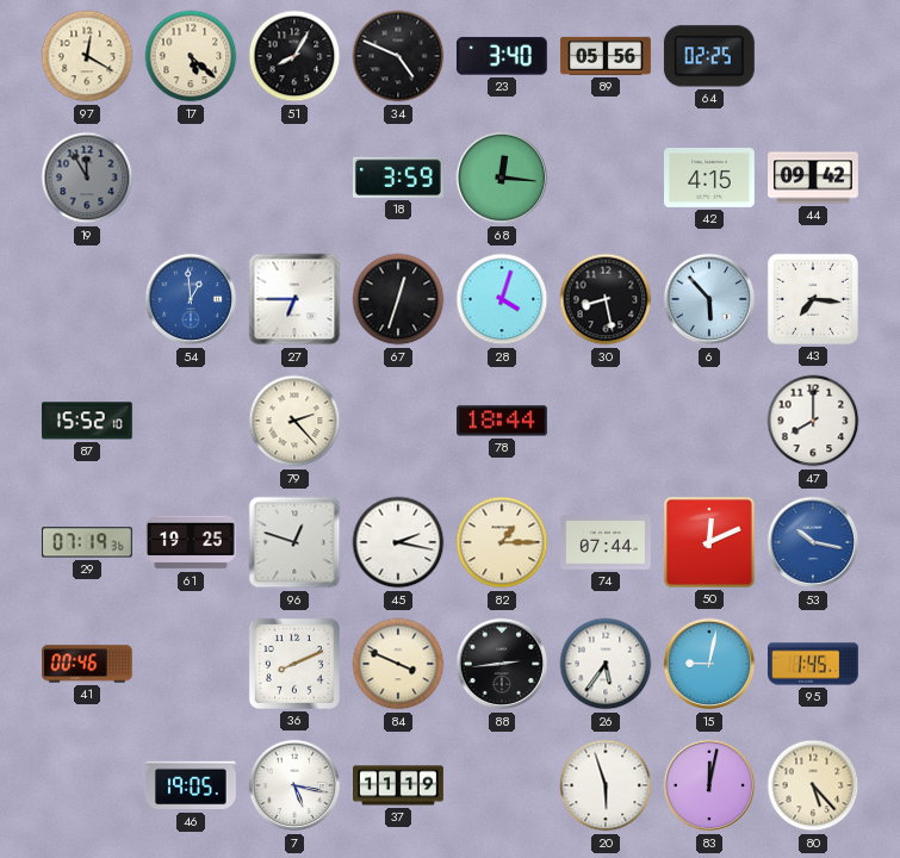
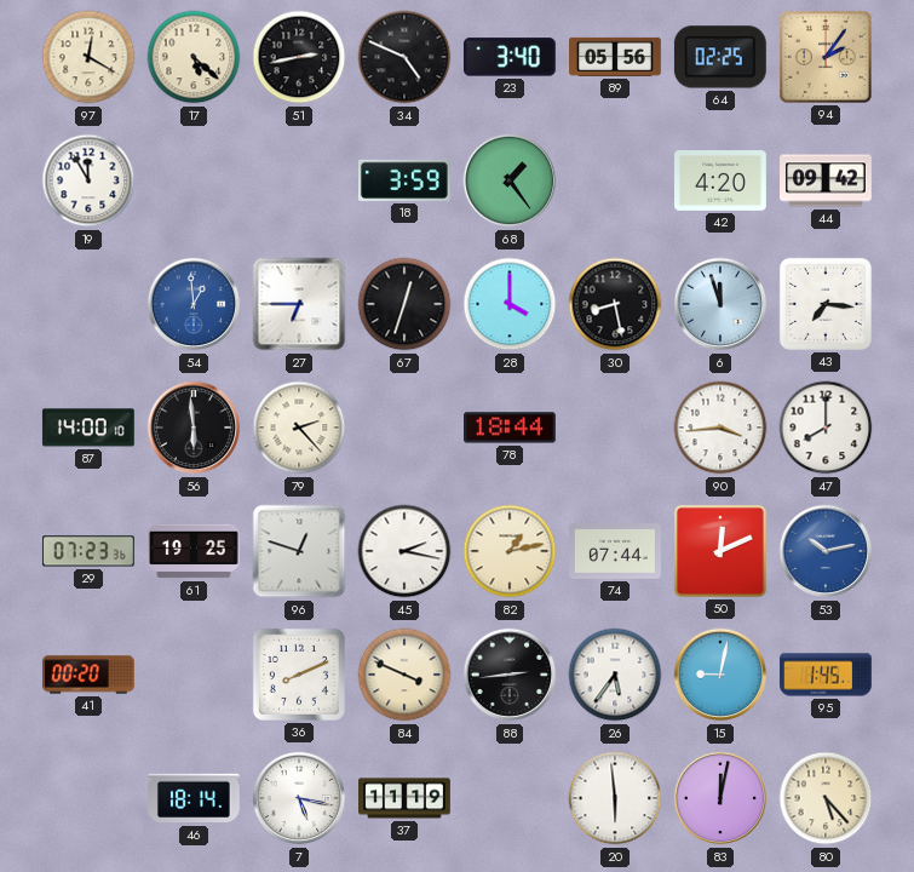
51: 8:05 -> 2:43 (299, 57)
94: none -> 2:06 (826, 57)
19 dial: grey -> white (88, 180)
68: 12:16 -> 1:24 (510, 180)
42: 4:15 -> 4:20 (722, 182)
28: 4:03 -> 4:00 (510, 304)
6: 5:53 -> 11:57 (720, 304)
87: 15:52 -> 14:00 (88, 428)
56: none -> 5:59 (194, 428)
90: none -> 3:44 (720, 428)
29: 07:19 -> 07:23 (88, 551)
82: 1:15 -> 1:13 (510, 551)
53: 10:17 -> 10:13 (826, 551)
41: 00:46 -> 00:20 (90, 675)
46: 19:05 -> 18:14 (195, 798)
20: 5:57 -> 5:59 (615, 798)
